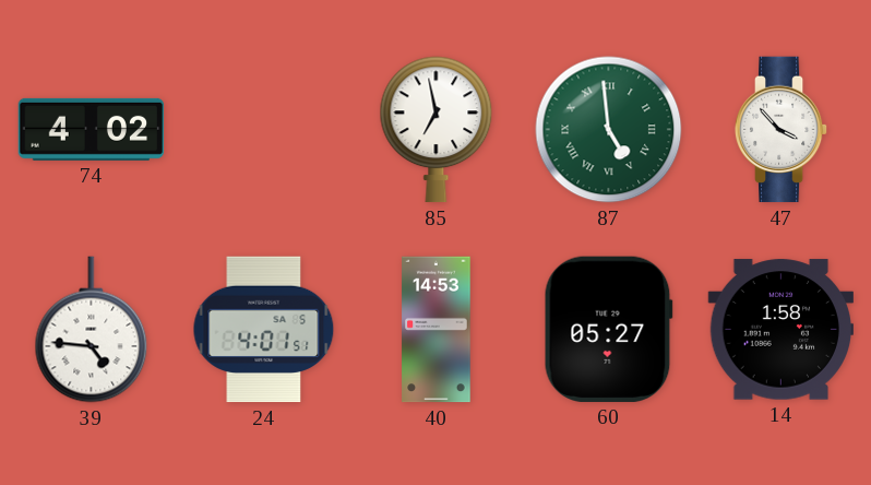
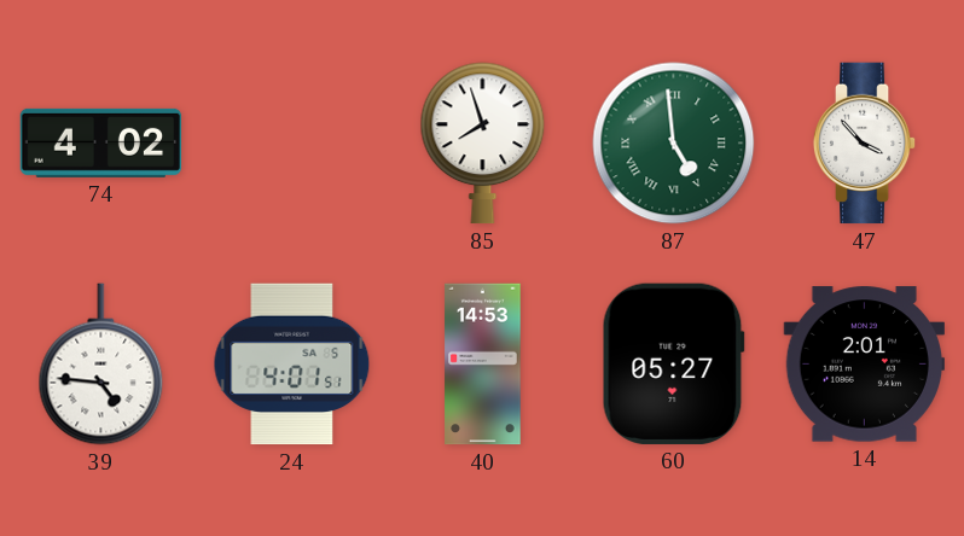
85: 6:58 -> 7:57 (483, 144)
14: 1:58 -> 2:01 (864, 365)
